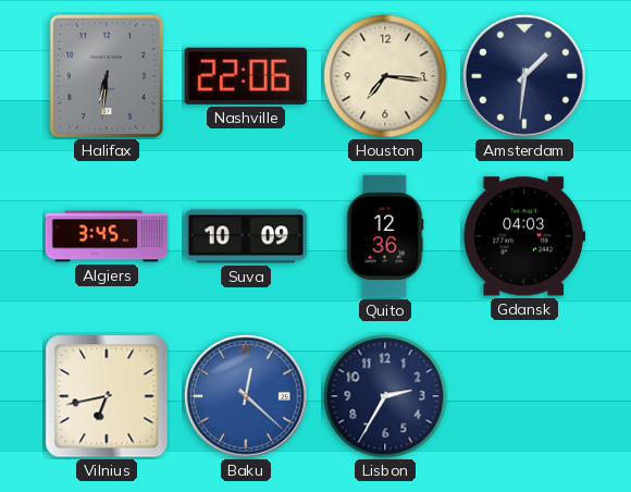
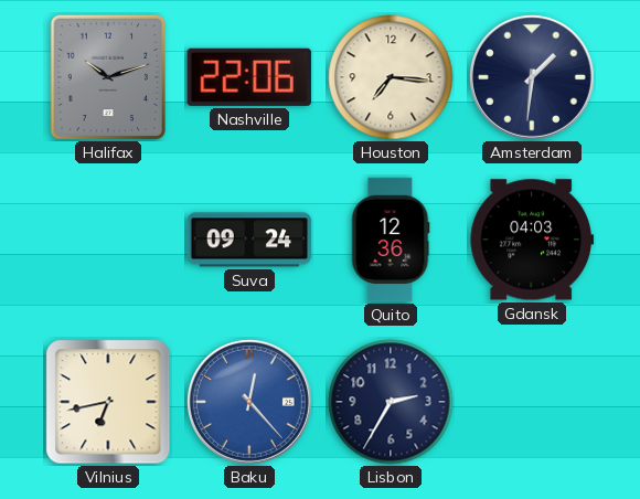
Halifax: 6:31 -> 10:12 (108, 76)
Algiers: 3:45 -> none (107, 236)
Suva: 10:09 -> 09:24 (249, 240)
Baku: 12:22 -> 12:23 (249, 402)
